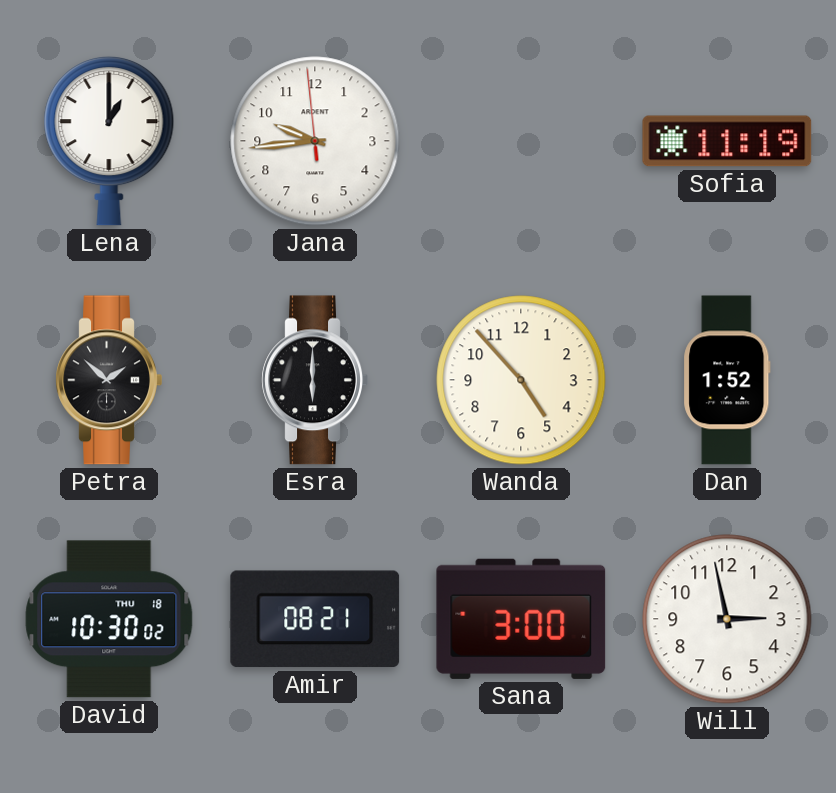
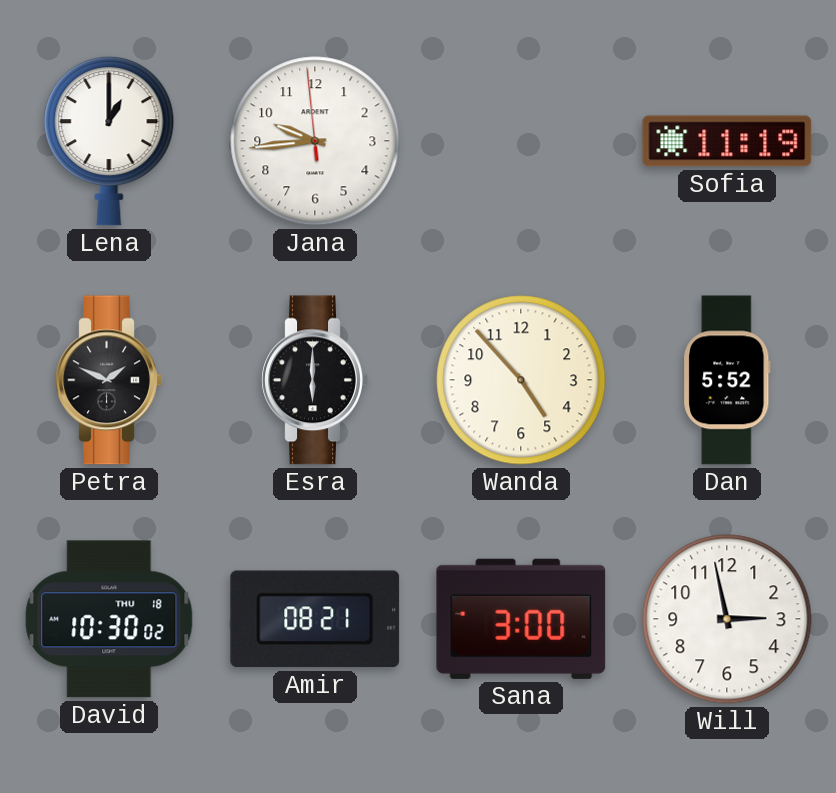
Petra: 1:52 -> 1:49 (109, 380)
Dan: 1:52 -> 5:52 (727, 380)
